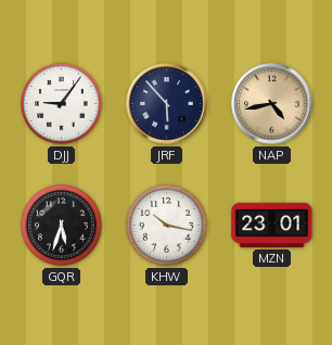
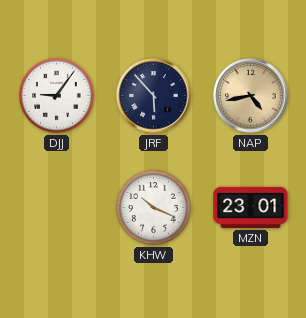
GQR: 5:33 -> none (62, 226)
KHW: 10:17 -> 10:19 (154, 208)
